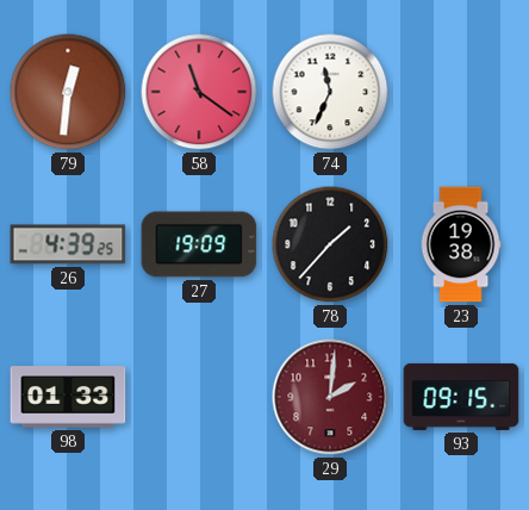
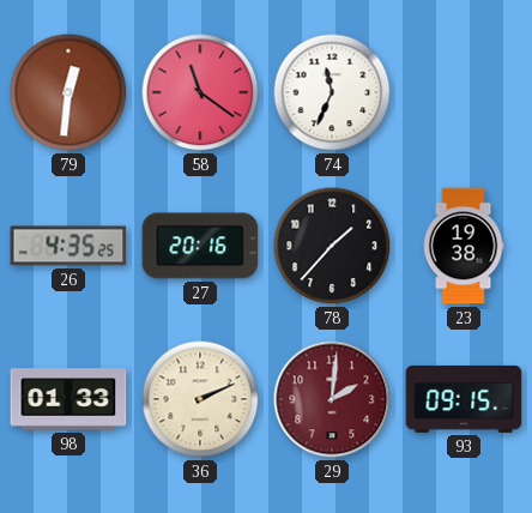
26: 4:39 -> 4:35 (68, 246)
27: 19:09 -> 20:16 (200, 246)
36: none -> 2:11 (200, 399)
